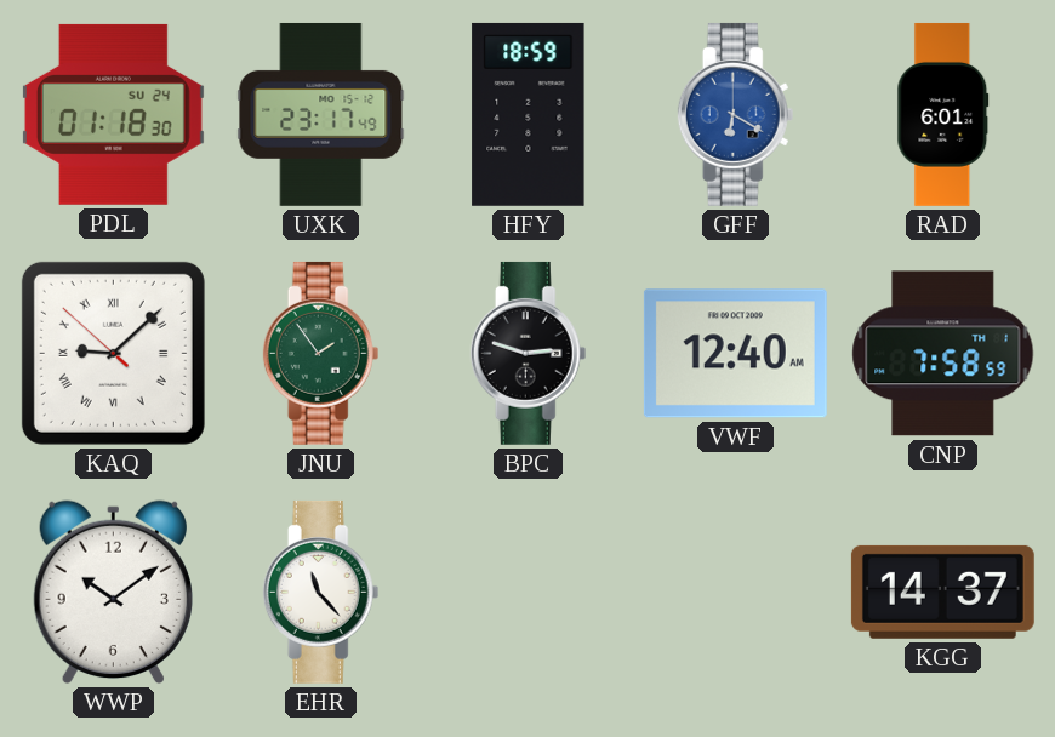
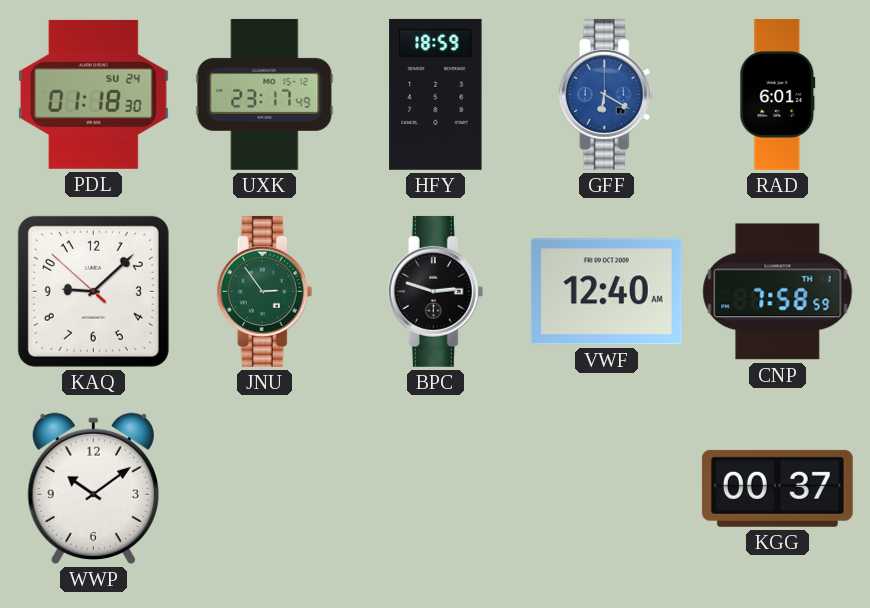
KAQ numerals: Roman -> Arabic (93, 291)
JNU: 1:54 -> 2:54 (265, 291)
EHR: 11:23 -> none (321, 592)
KGG: 14:37 -> 00:37 (777, 488)
